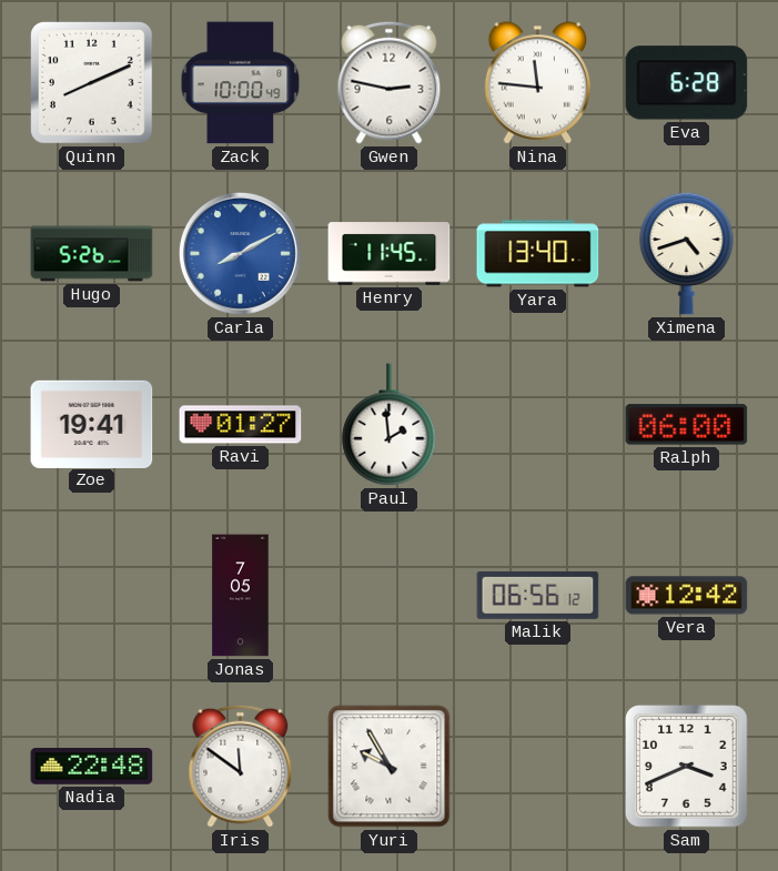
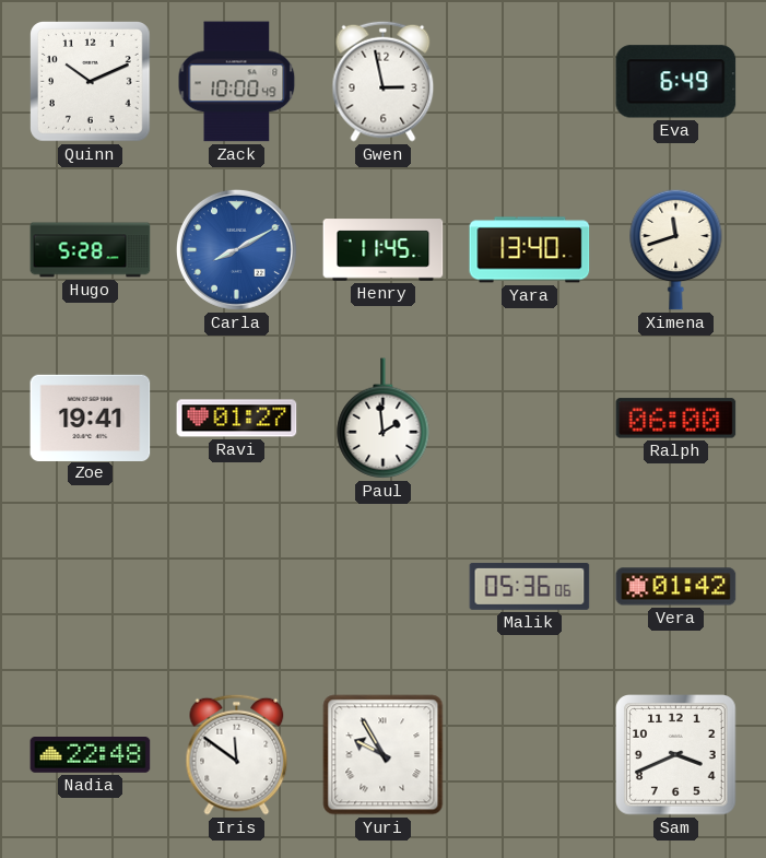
Quinn: 8:11 -> 10:11 (91, 82)
Gwen: 2:47 -> 2:58 (384, 81)
Nina: 11:46 -> none (538, 83)
Eva: 6:28 -> 6:49 (676, 82)
Hugo: 5:26 -> 5:28 (91, 250)
Ximena: 4:42 -> 11:42 (676, 249)
Jonas: 7:05 -> none (241, 596)
Malik: 06:56 -> 05:36 (530, 586)
Vera: 12:42 -> 01:42 (676, 587)
